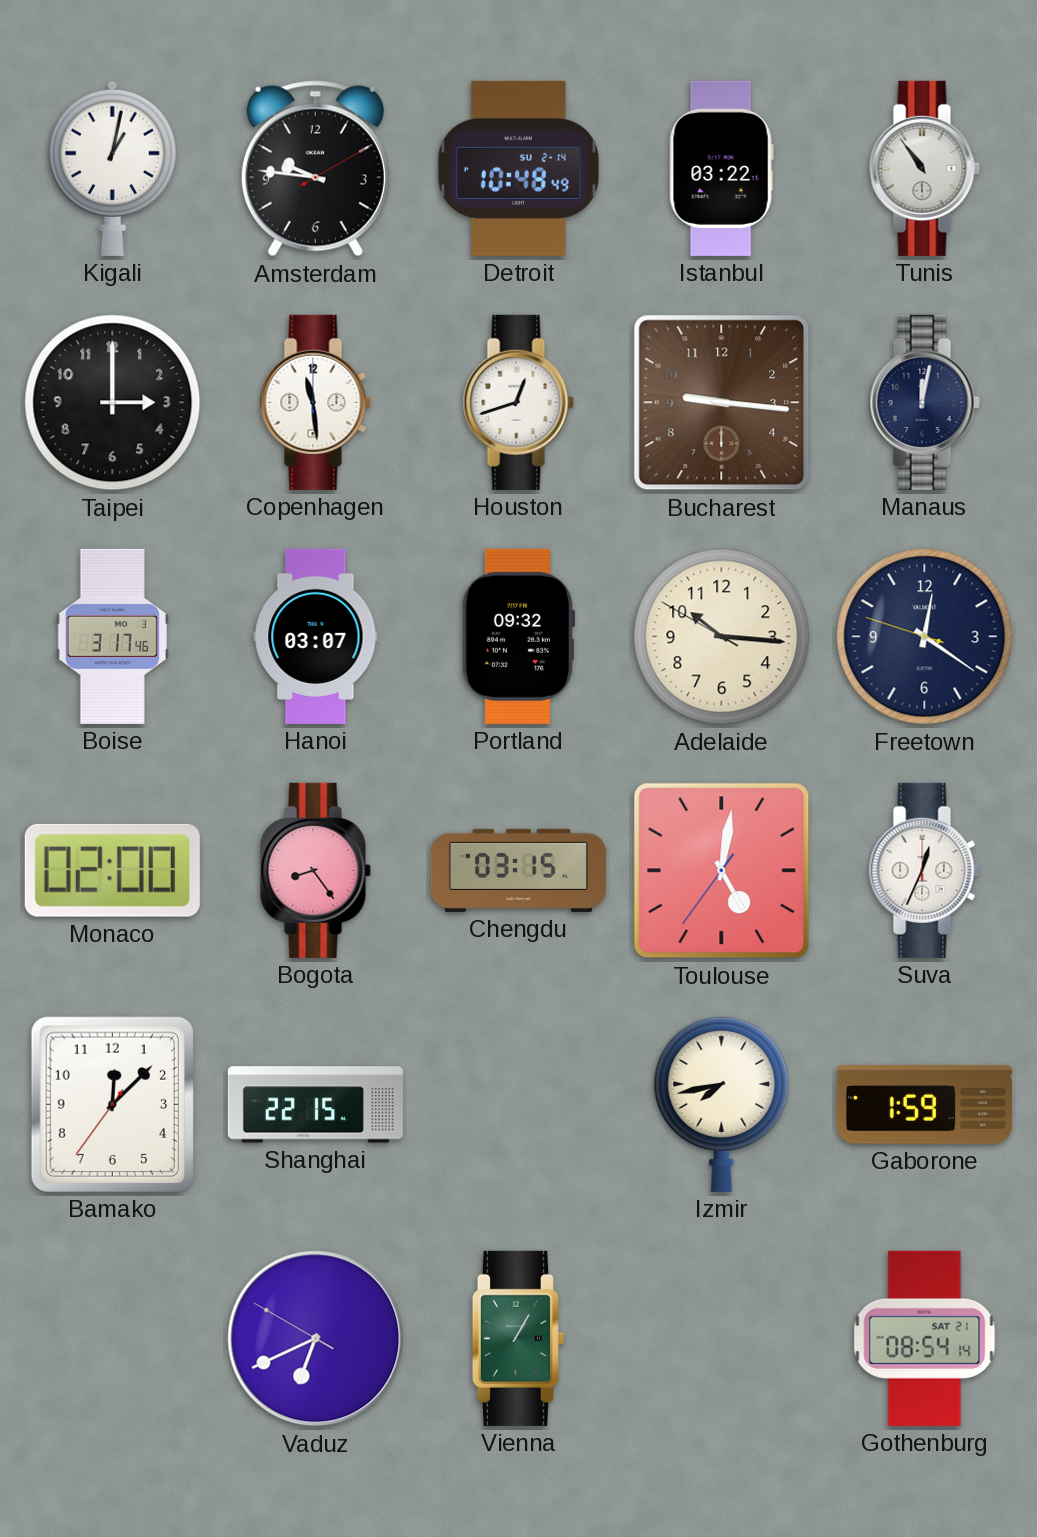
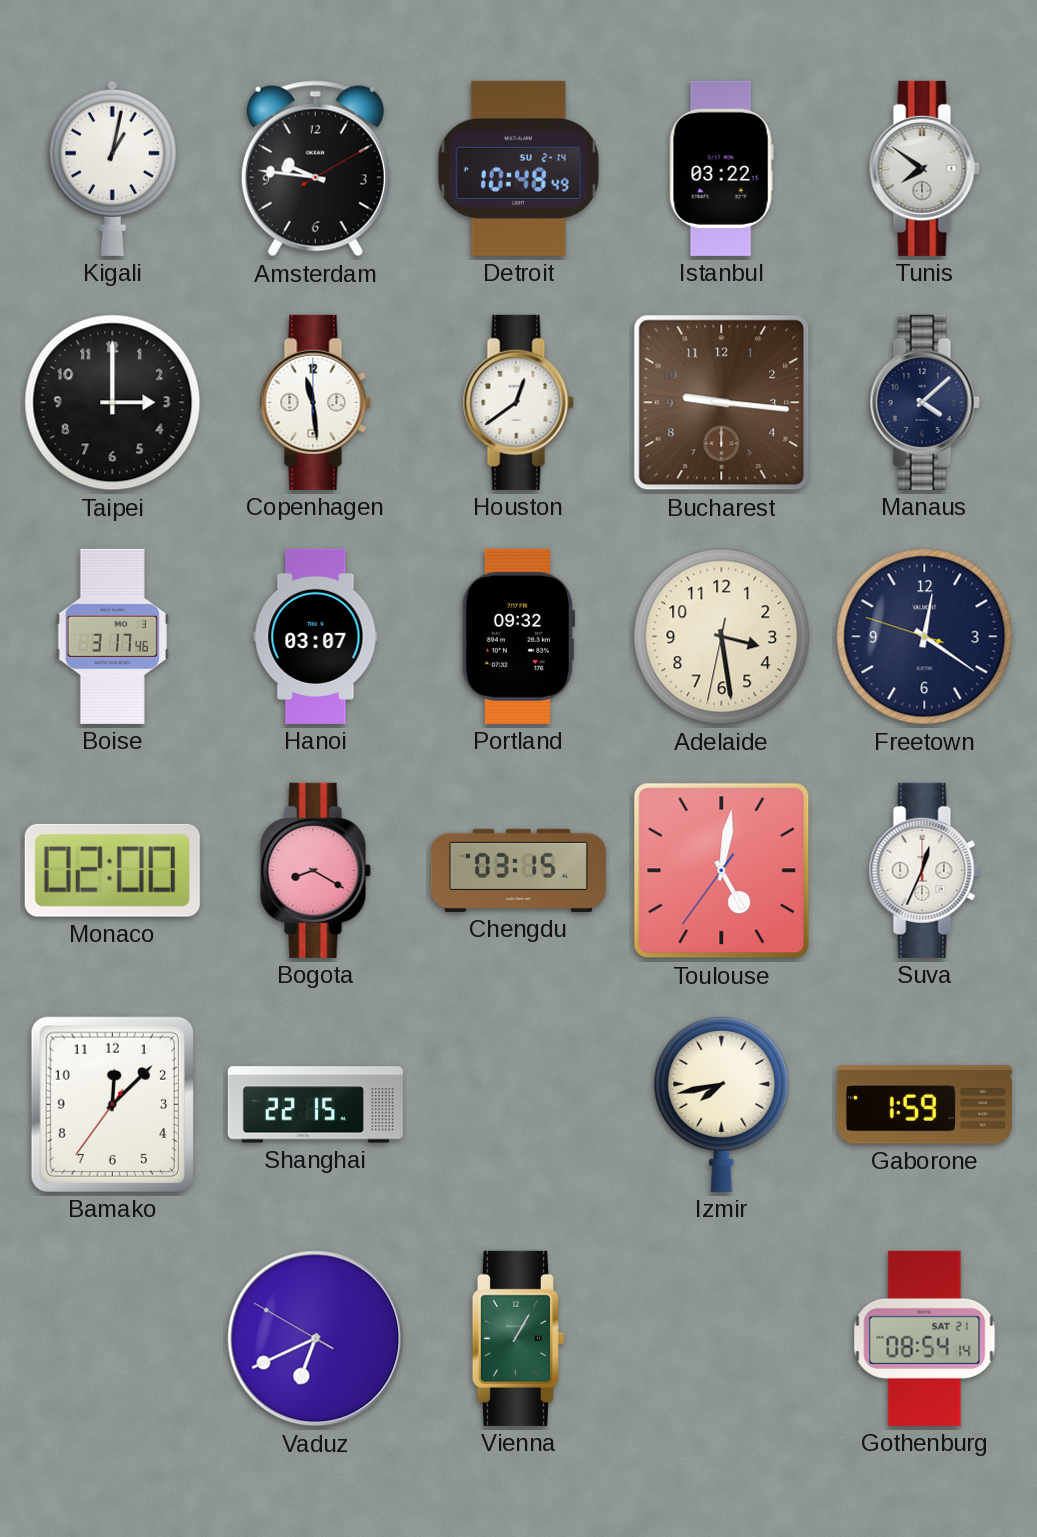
Tunis: 10:54 -> 7:51 (924, 168)
Houston: 12:42 -> 12:39 (518, 402)
Manaus: 12:02 -> 4:08 (924, 402)
Adelaide: 10:15 -> 3:28 (722, 637)
Bogota: 8:24 -> 8:20 (315, 870)
